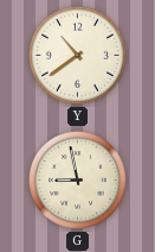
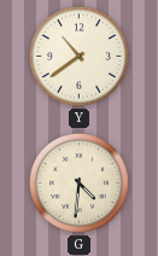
G: 8:58 -> 4:31 (78, 182)
